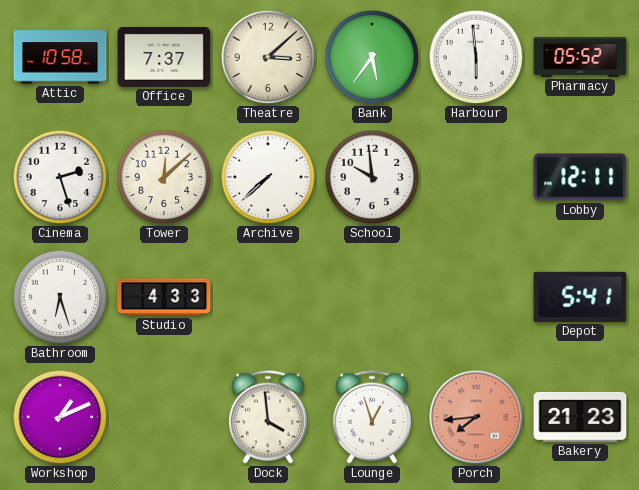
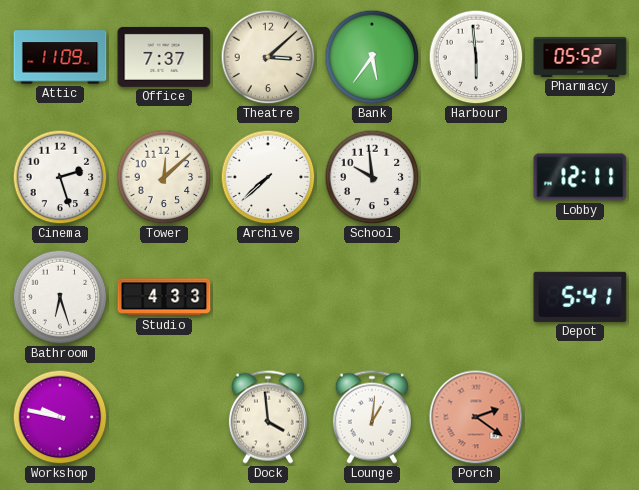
Attic: 10:58 -> 11:09 (60, 57)
Workshop: 1:11 -> 9:47 (60, 417)
Lounge: 12:57 -> 1:01 (372, 417)
Porch: 7:44 -> 2:21 (476, 417)
Bakery: 21:23 -> none (580, 417)
